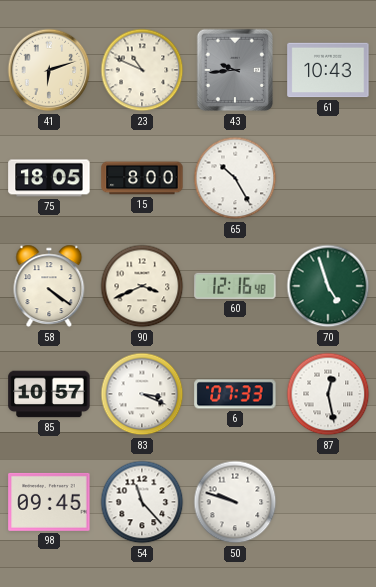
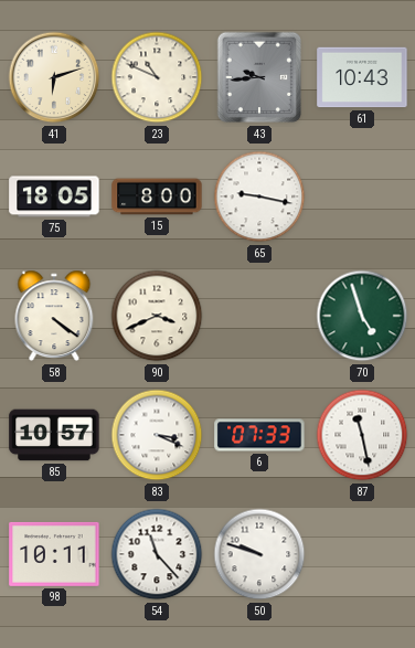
65: 10:25 -> 9:17 (259, 196)
60: 12:16 -> none (235, 286)
87: 12:28 -> 11:28 (362, 435)
98: 09:45 -> 10:11 (54, 554)
